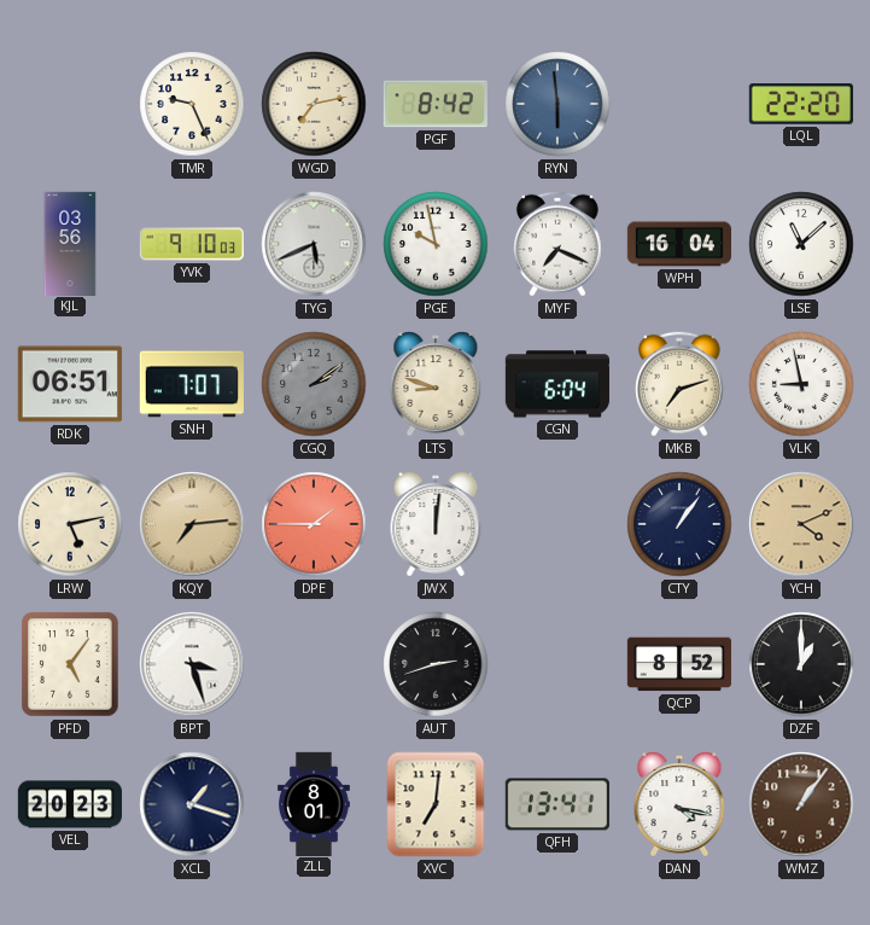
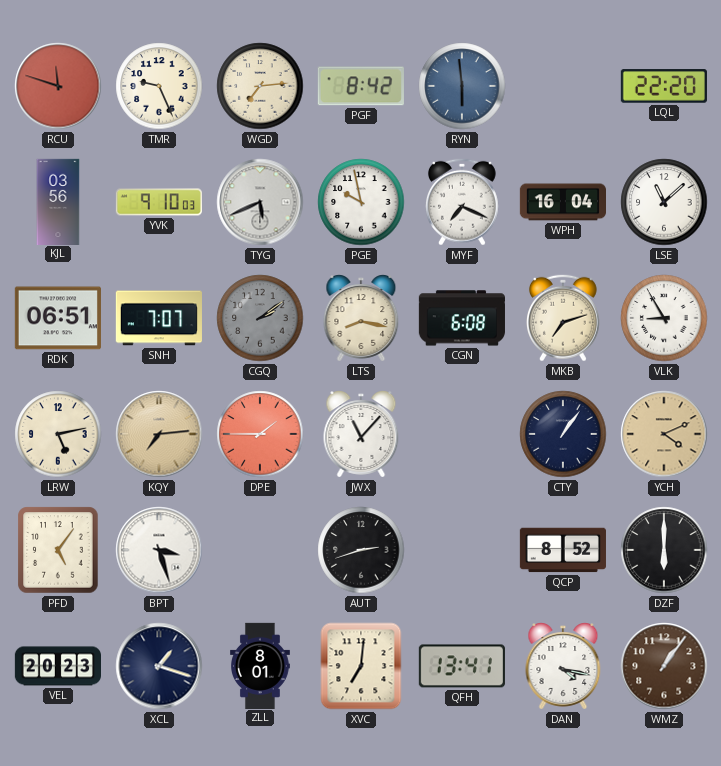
RCU: none -> 11:48 (58, 86)
WGD: 7:13 -> 7:14 (260, 86)
LTS: 8:48 -> 8:17 (361, 318)
CGN: 6:04 -> 6:08 (462, 318)
VLK: 8:58 -> 8:55 (664, 318)
JWX: 12:01 -> 11:07 (361, 434)
DZF: 1:00 -> 6:00 (664, 550)
